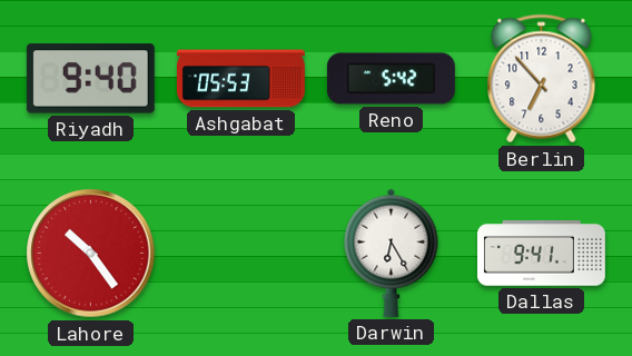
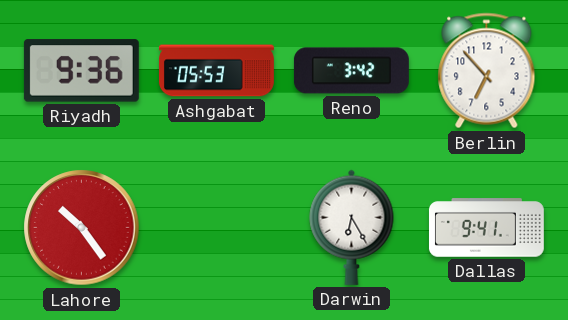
Riyadh: 9:40 -> 9:36 (81, 71)
Reno: 5:42 -> 3:42 (351, 71)
